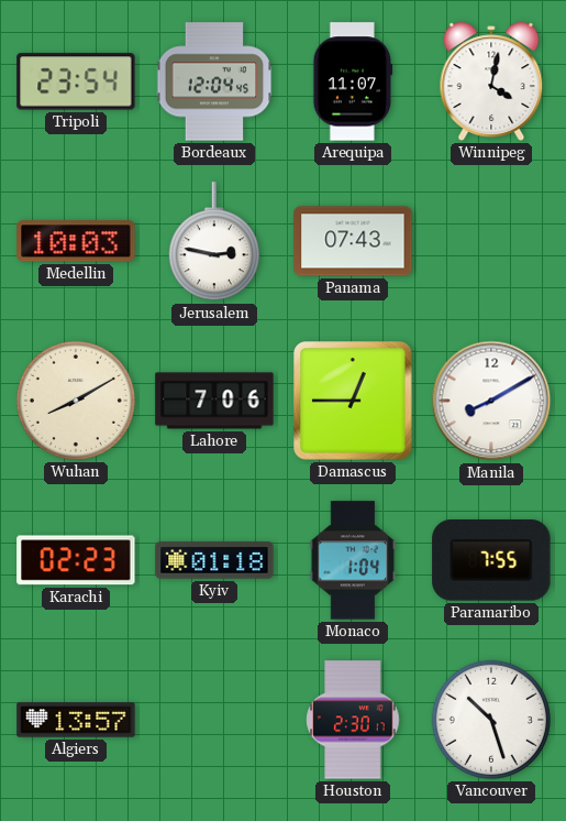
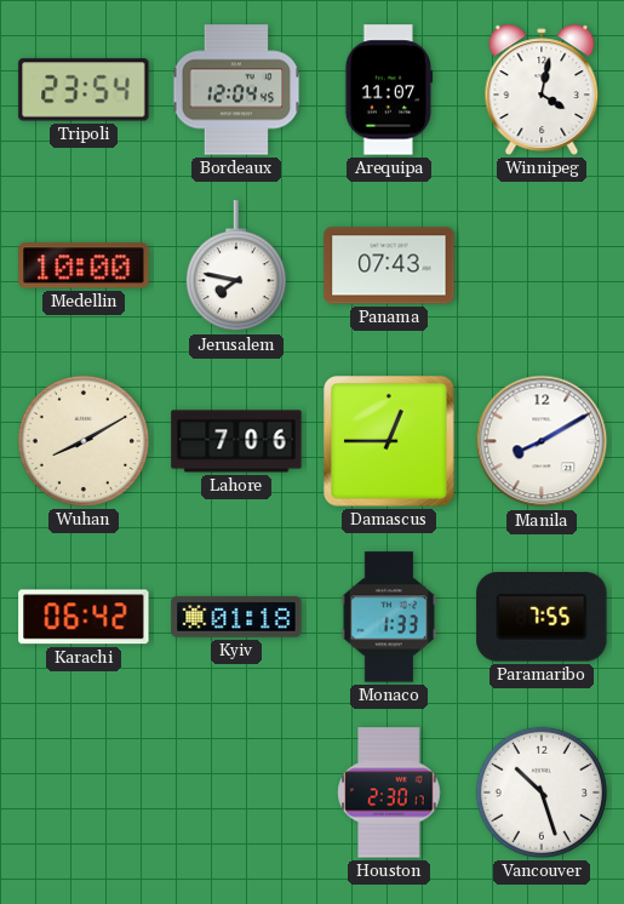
Medellin: 10:03 -> 10:00 (84, 265)
Jerusalem: 2:47 -> 7:47 (236, 267)
Karachi: 02:23 -> 06:42 (84, 617)
Monaco: 1:04 -> 1:33 (389, 617)
Algiers: 13:57 -> none (76, 720)
